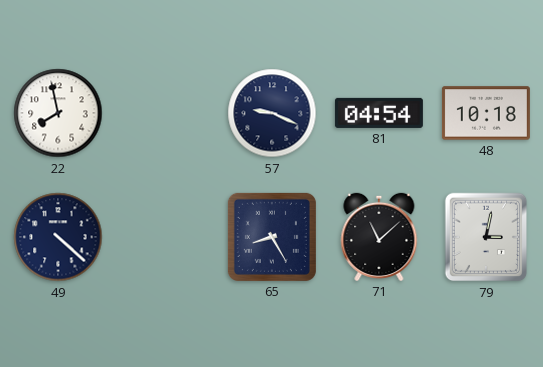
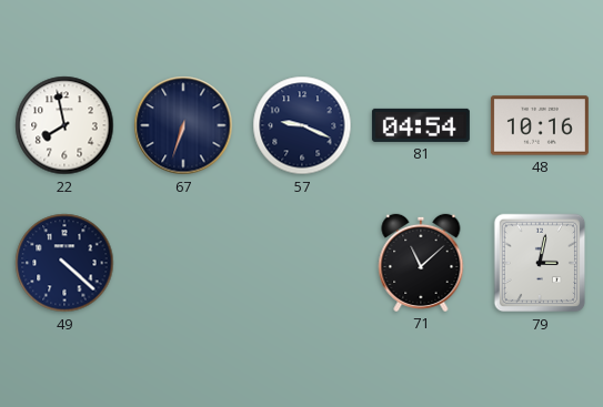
67: none -> 6:33 (183, 125)
48: 10:18 -> 10:16 (540, 125)
65: 8:25 -> none (272, 237)
